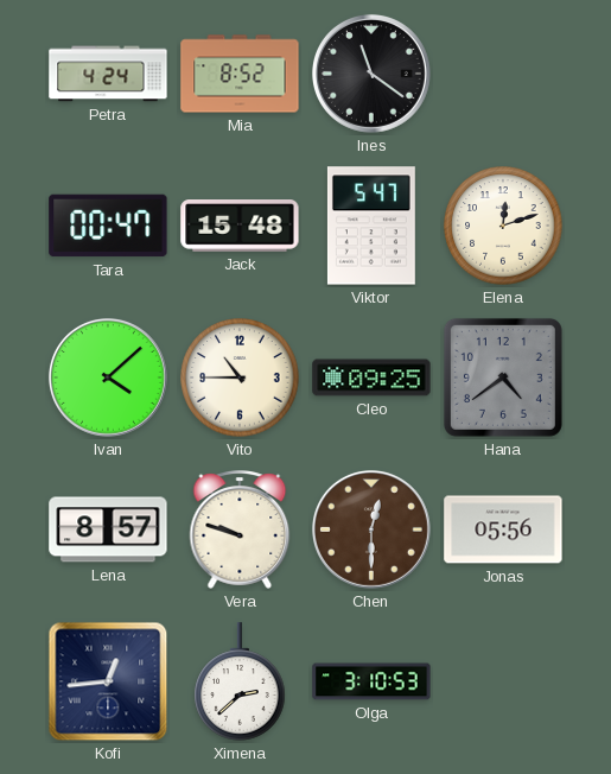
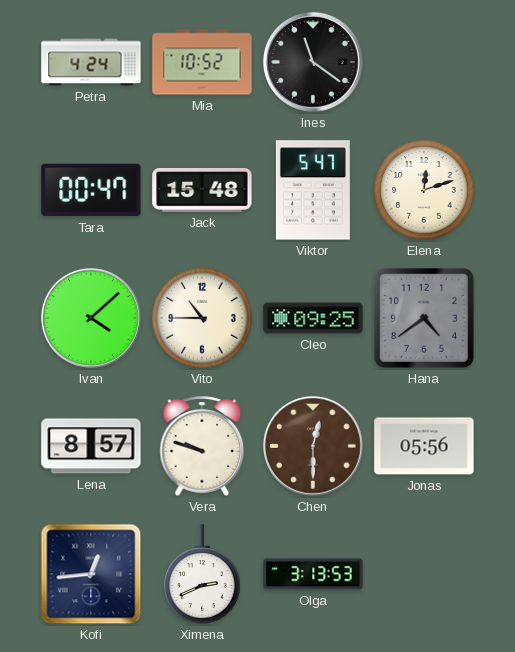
Mia: 8:52 -> 10:52 (202, 62)
Ximena: 2:38 -> 2:41 (202, 574)
Olga: 3:10 -> 3:13 (313, 574)
